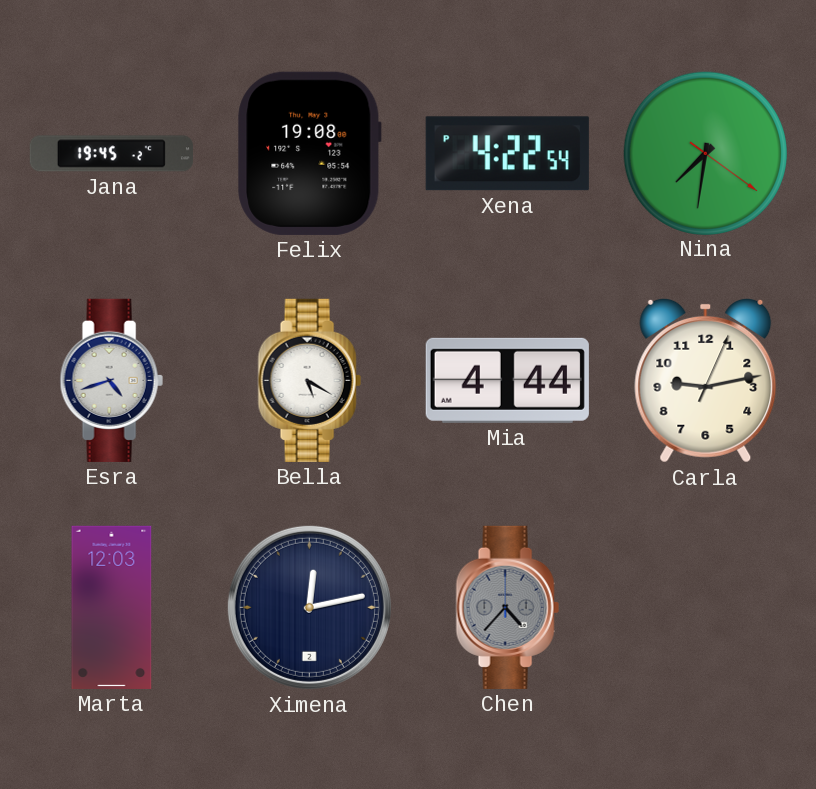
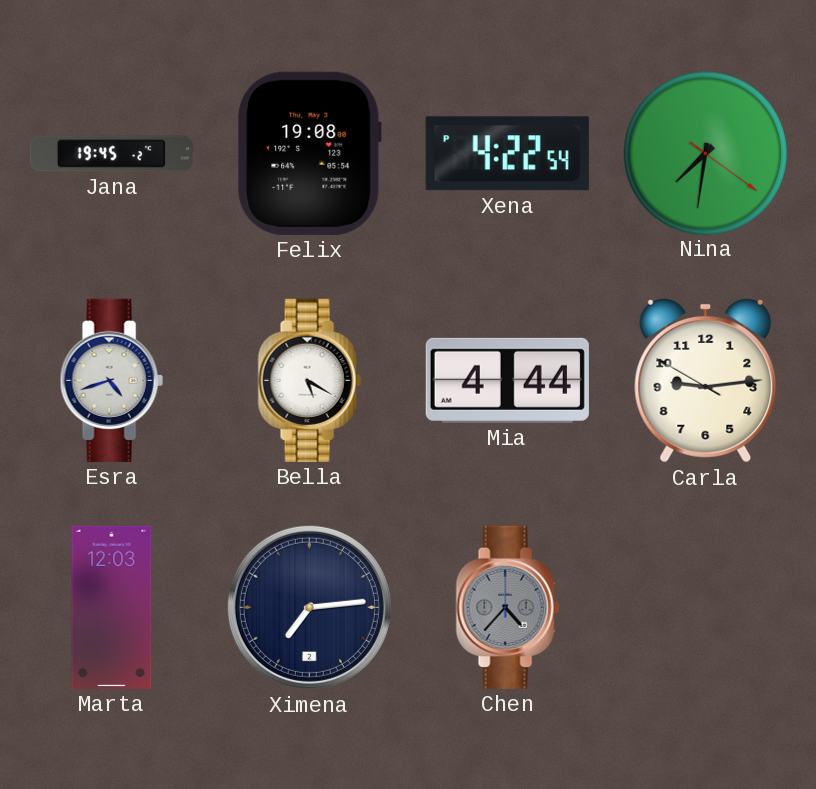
Carla: 9:13:04 -> 9:13:50 (706, 380)
Ximena: 12:13 -> 7:14 (309, 607)
